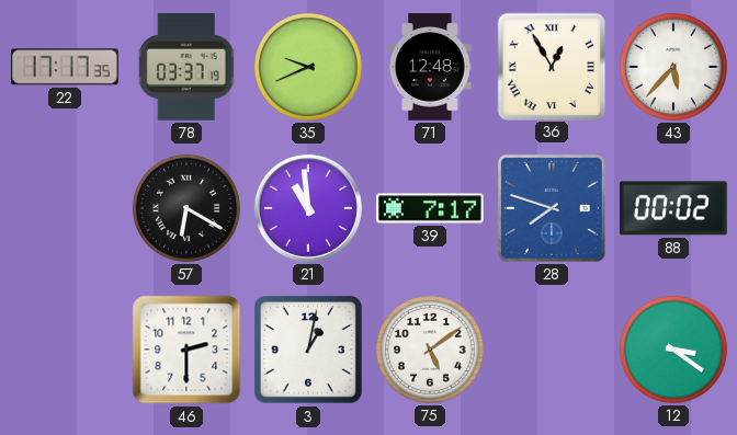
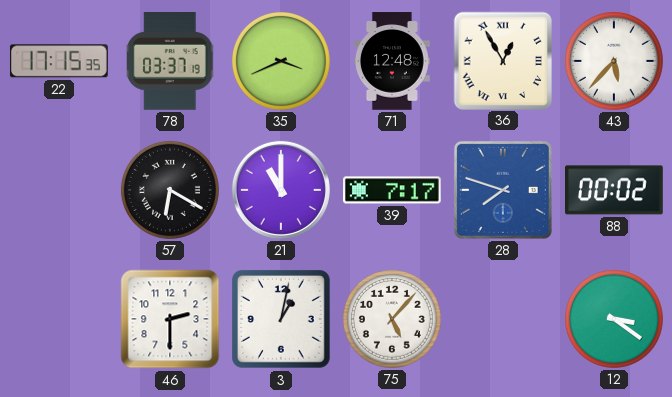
22: 17:17 -> 17:15 (59, 61)
35: 9:41 -> 3:41 (281, 61)
21: 10:59 -> 11:00 (281, 190)
75: 5:09 -> 5:07 (392, 319)
